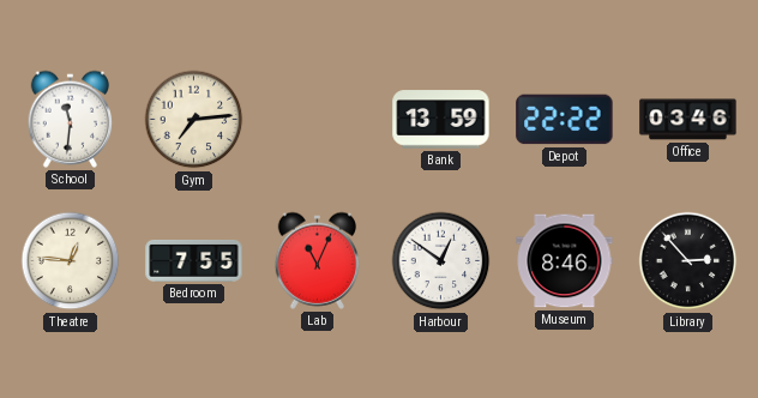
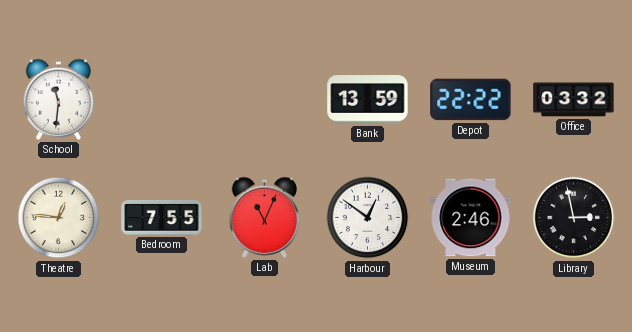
Gym: 7:14 -> none (194, 120)
Office: 03:46 -> 03:32 (574, 100)
Museum: 8:46 -> 2:46 (471, 218)
Library: 2:53 -> 2:58 (574, 218)
